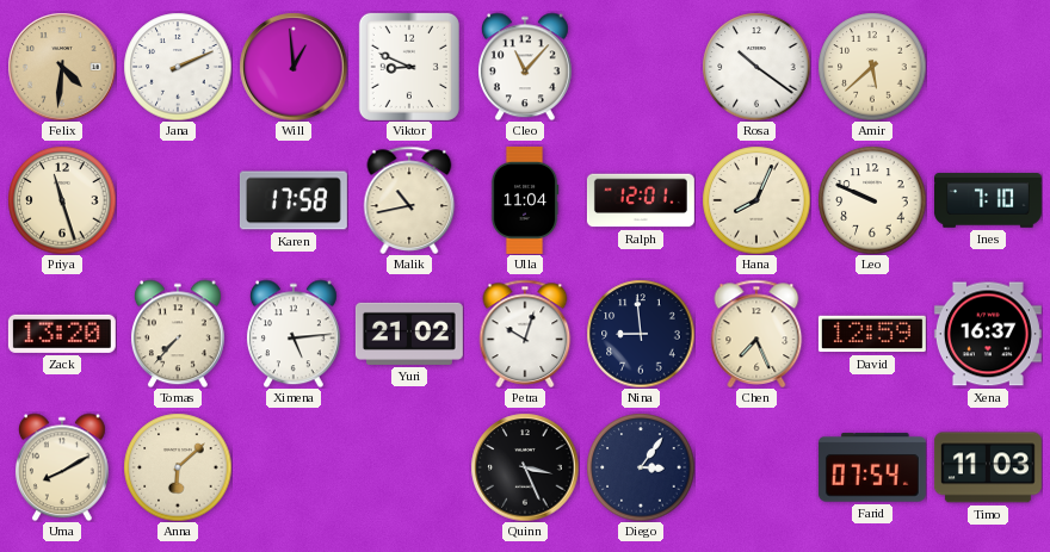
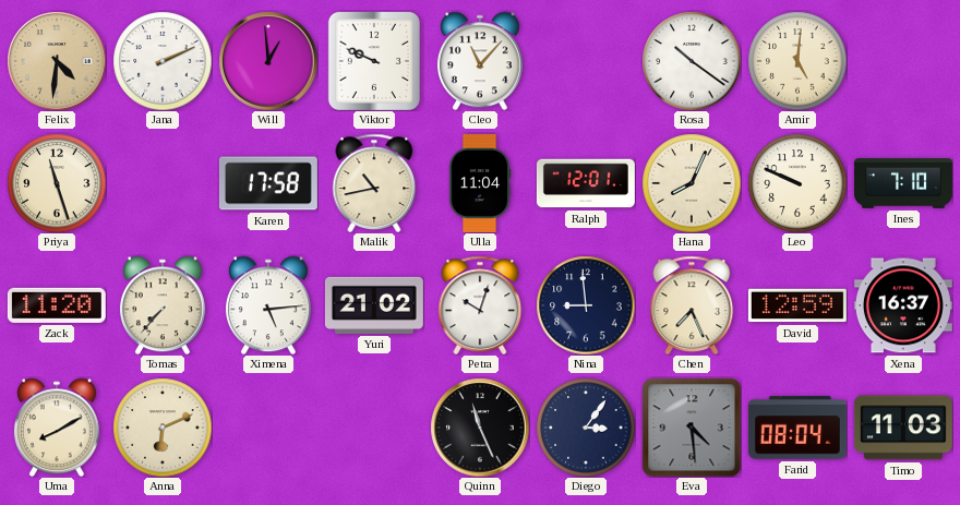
Viktor: 8:49 -> 9:49 (374, 61)
Amir: 5:38 -> 5:01 (797, 61)
Zack: 13:20 -> 11:20 (57, 305)
Anna: 6:08 -> 6:11 (163, 428)
Quinn: 3:26 -> 11:26 (480, 428)
Eva: none -> 4:29 (692, 428)
Farid: 07:54 -> 08:04 (797, 428)
